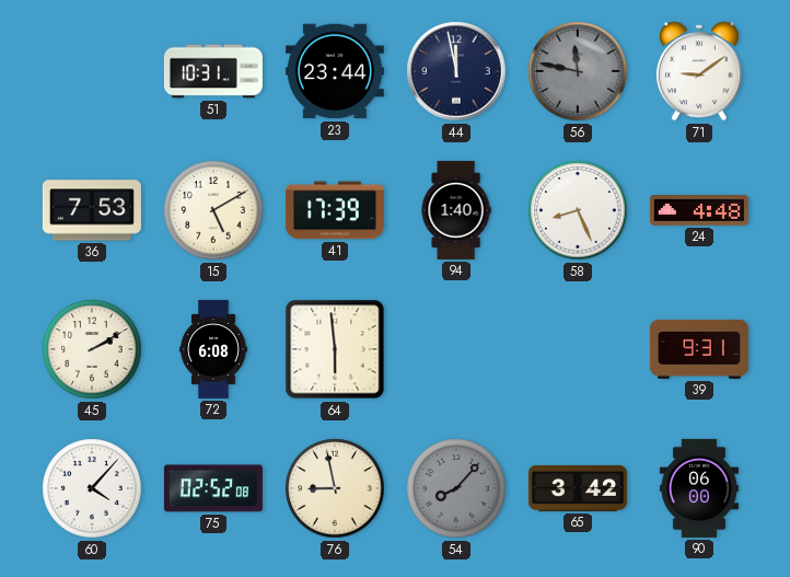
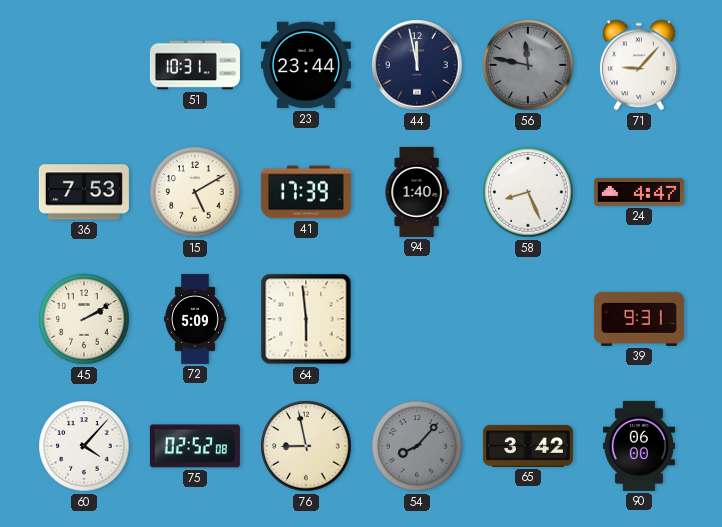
71: 9:09 -> 9:07 (639, 65)
24: 4:48 -> 4:47 (639, 192)
72: 6:08 -> 5:09 (195, 319)
